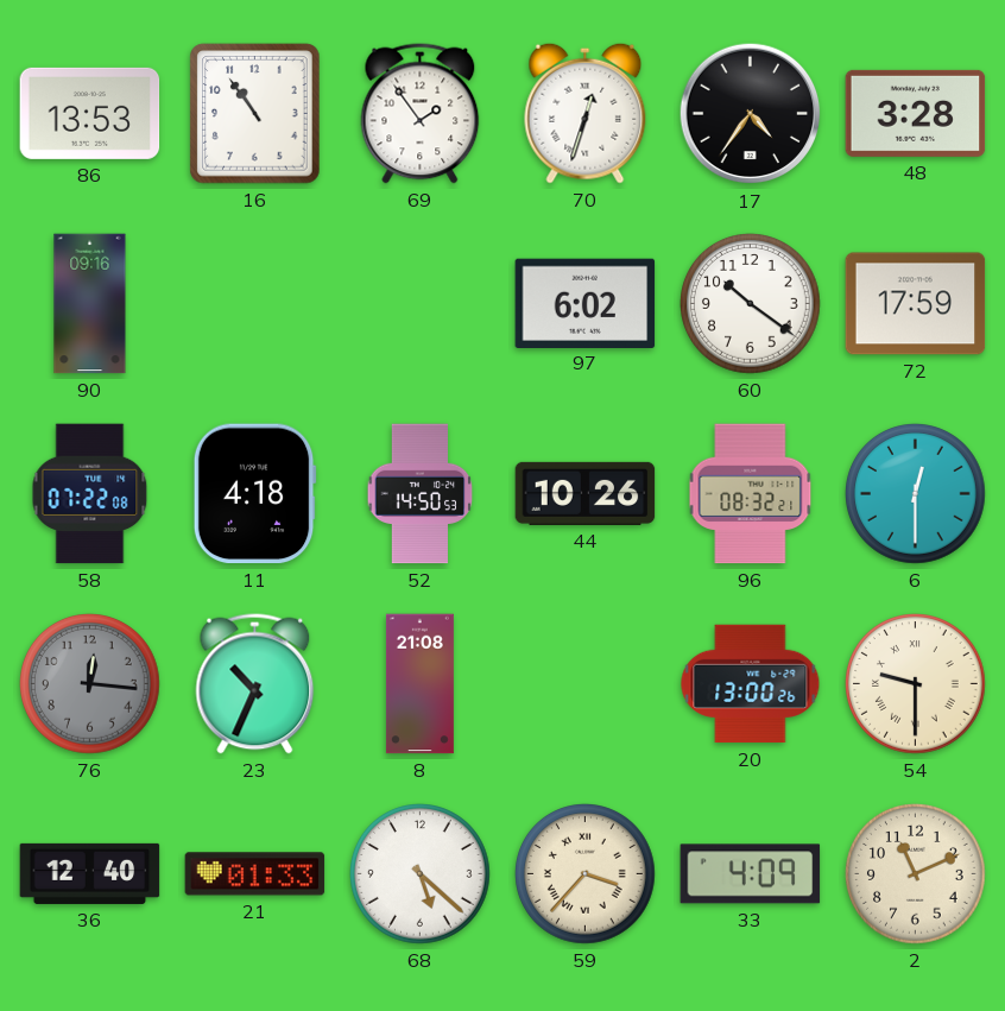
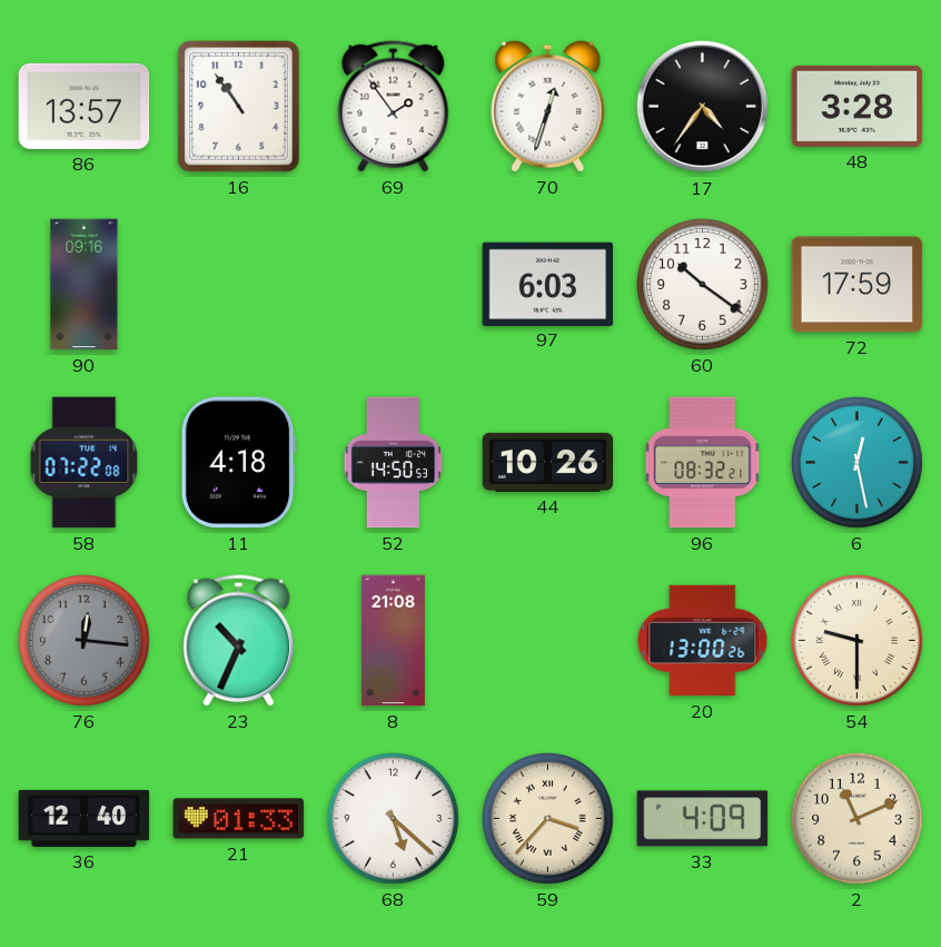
86: 13:53 -> 13:57 (85, 106)
97: 6:02 -> 6:03 (548, 284)
6: 12:30 -> 12:28 (858, 463)
